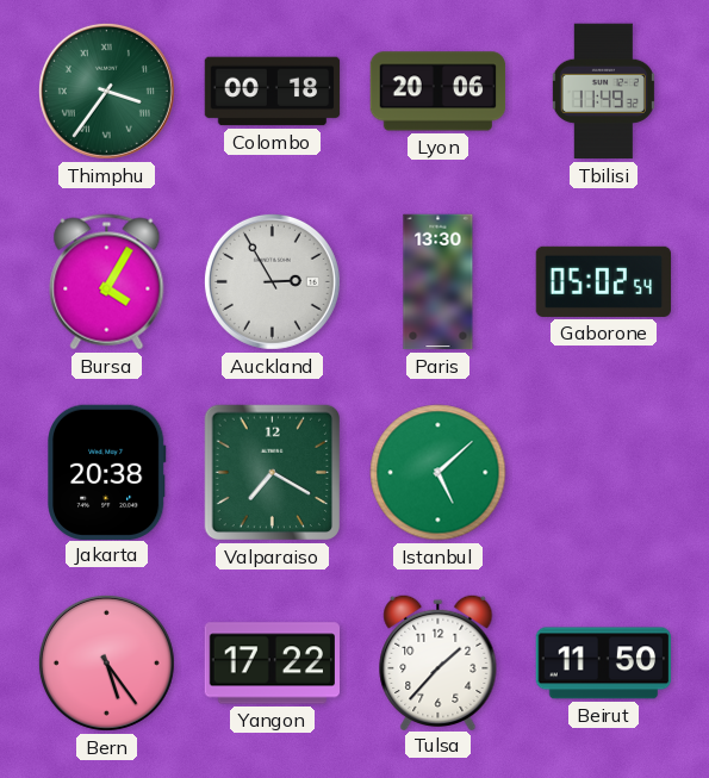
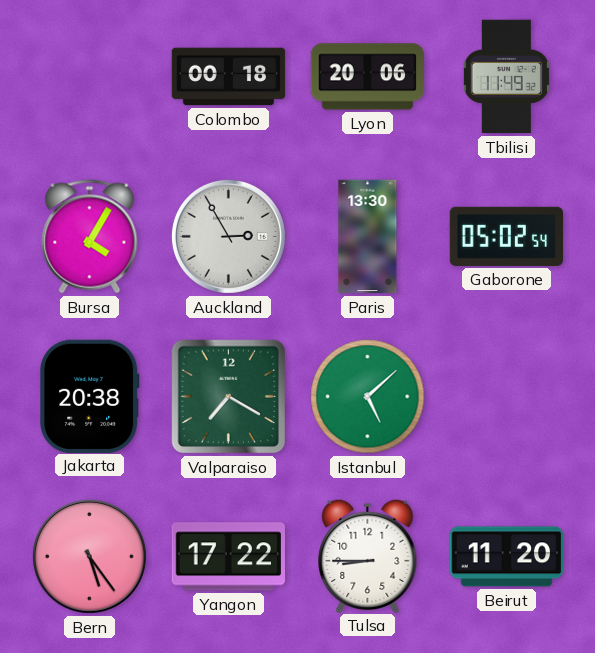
Thimphu: 3:36 -> none (106, 91)
Tulsa: 1:37 -> 8:45 (368, 555)
Beirut: 11:50 -> 11:20 (507, 557)
